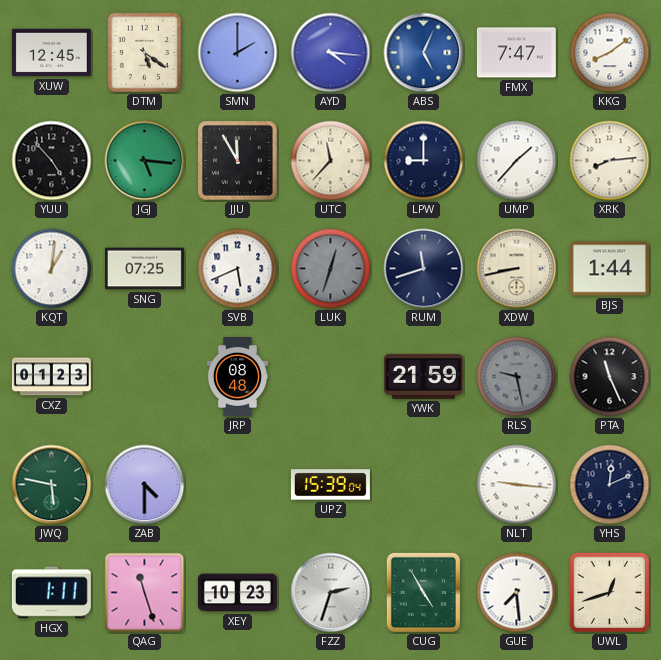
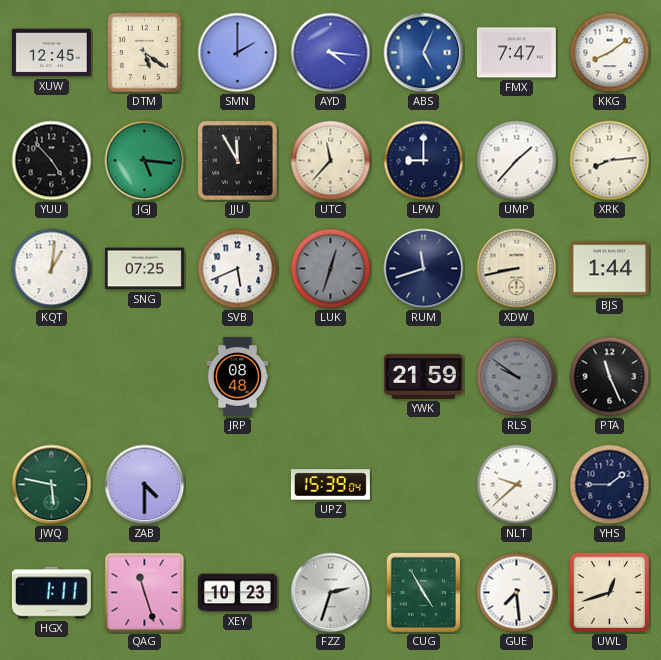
CXZ: 01:23 -> none (51, 377)
RLS: 9:28 -> 9:51 (517, 377)
NLT: 9:16 -> 9:38 (517, 485)
YHS: 12:11 -> 1:45 (610, 485)
